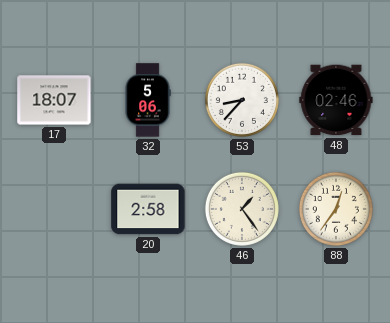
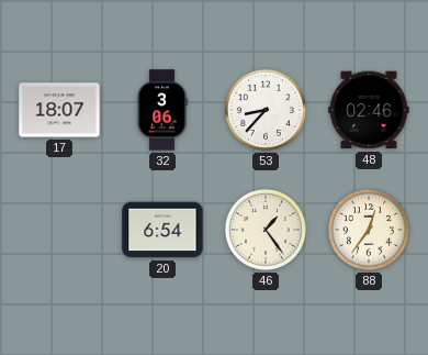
32: 5:06 -> 3:06 (162, 110)
20: 2:58 -> 6:54 (162, 230)
